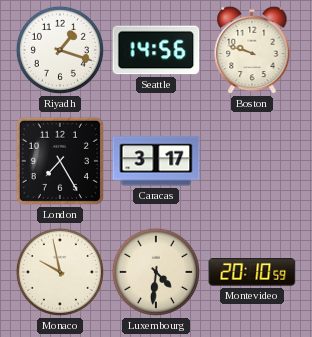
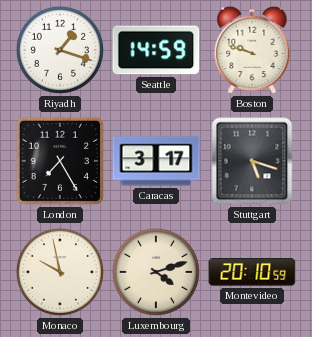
Seattle: 14:56 -> 14:59 (156, 50)
Stuttgart: none -> 5:18 (252, 161)
Luxembourg: 4:31 -> 4:12 (156, 272)
